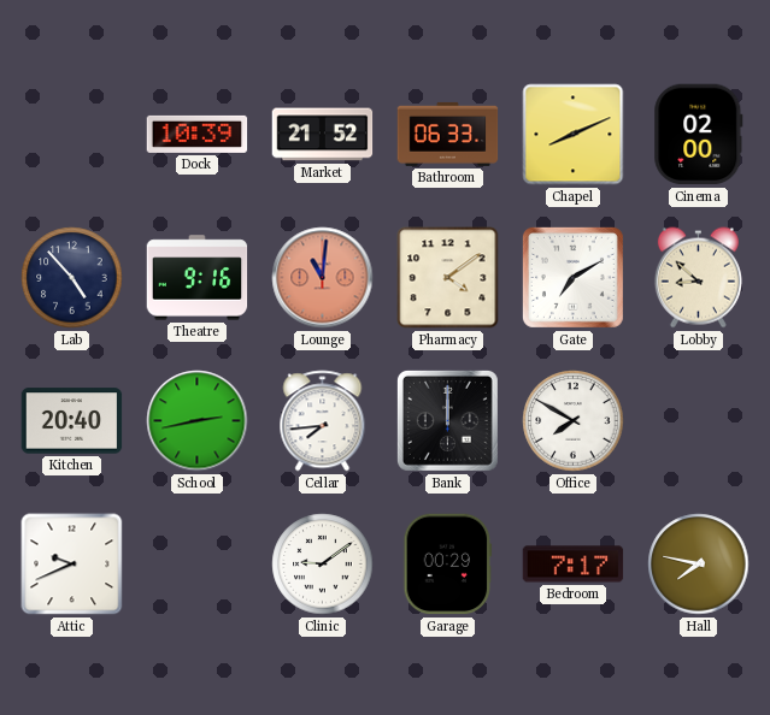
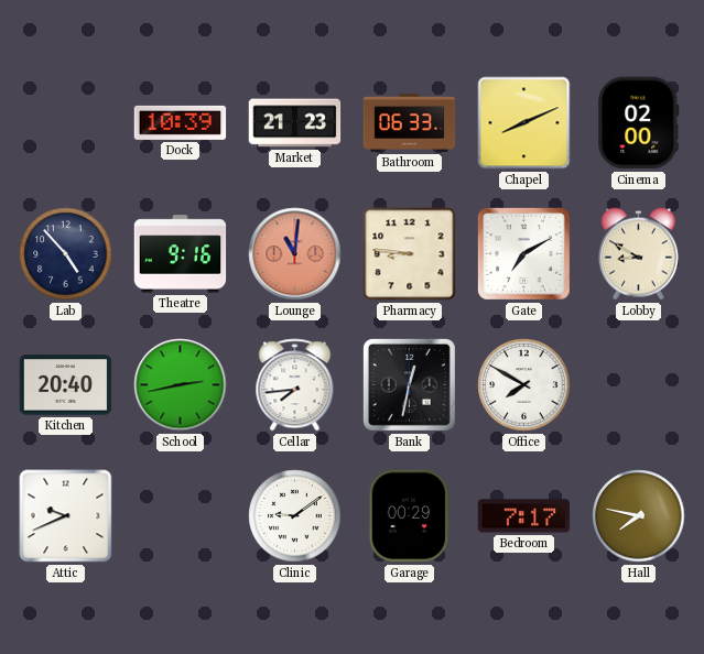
Market: 21:52 -> 21:23 (295, 123)
Pharmacy: 4:09 -> 8:46 (410, 254)
Lobby: 8:52 -> 8:50 (638, 254)
Bank: 12:00 -> 12:32 (409, 384)
